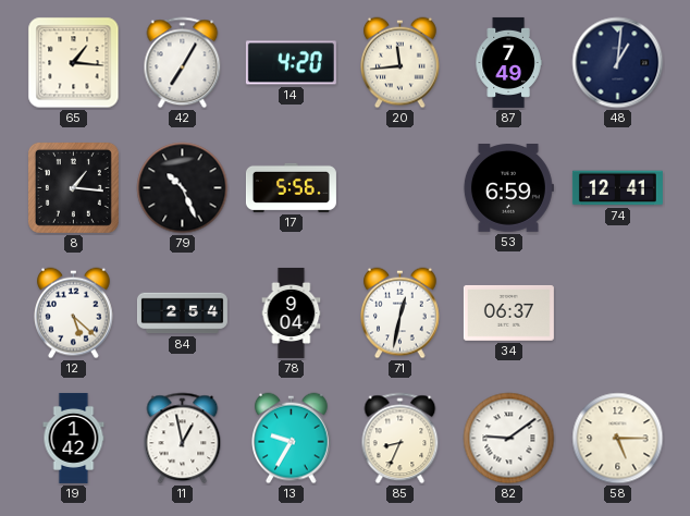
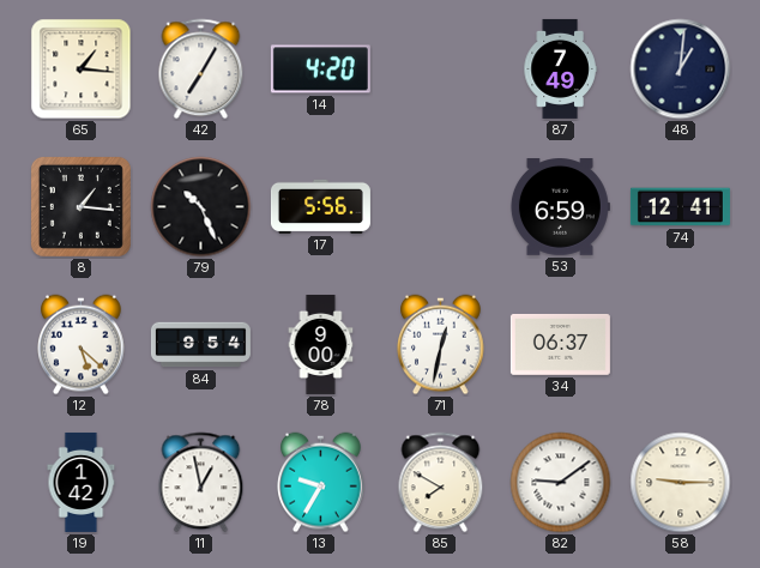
20: 11:44 -> none (401, 63)
84: 2:54 -> 9:54 (200, 345)
78: 9:04 -> 9:00 (321, 344)
85: 8:34 -> 7:50 (441, 483)
58: 5:15 -> 9:15 (681, 483)
